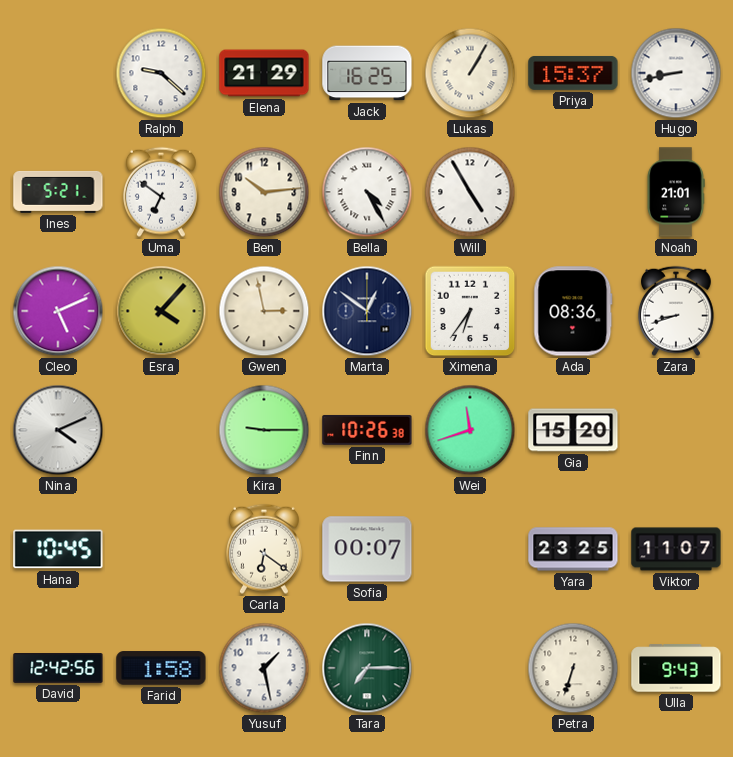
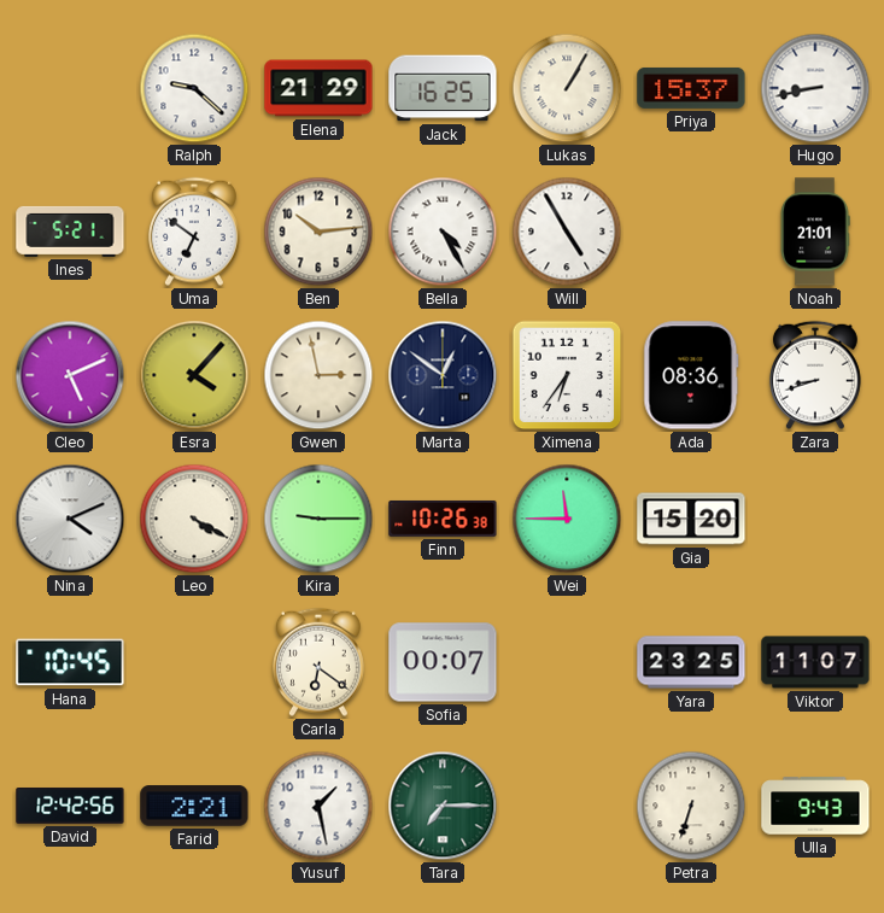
Leo: none -> 4:20 (194, 519)
Wei: 11:42 -> 11:45 (567, 519)
Farid: 1:58 -> 2:21 (194, 806)
